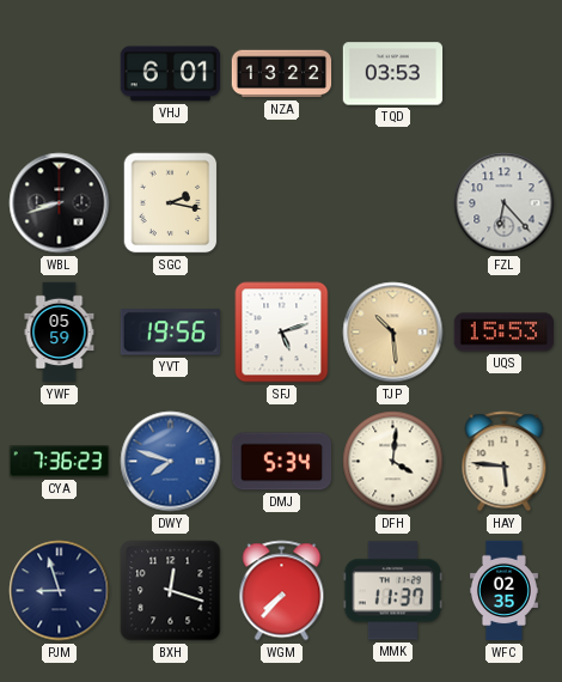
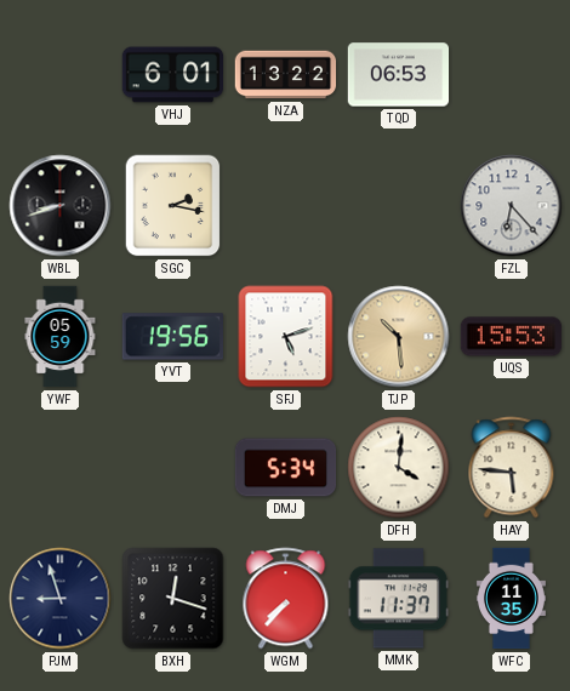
TQD: 03:53 -> 06:53 (399, 75)
CYA: 7:36 -> none (60, 462)
DWY: 7:48 -> none (171, 462)
WFC: 02:35 -> 11:35 (511, 599)
